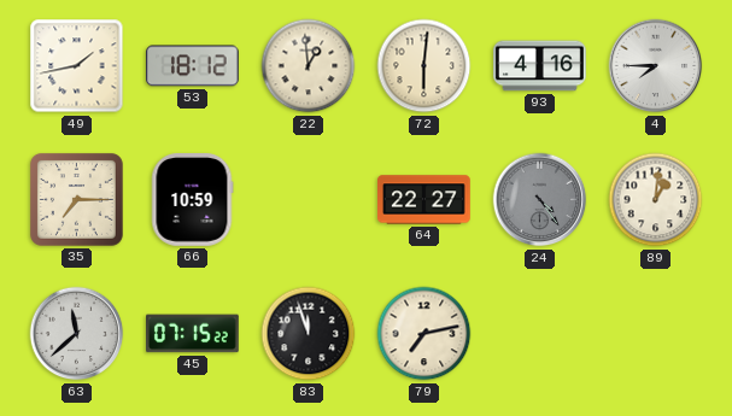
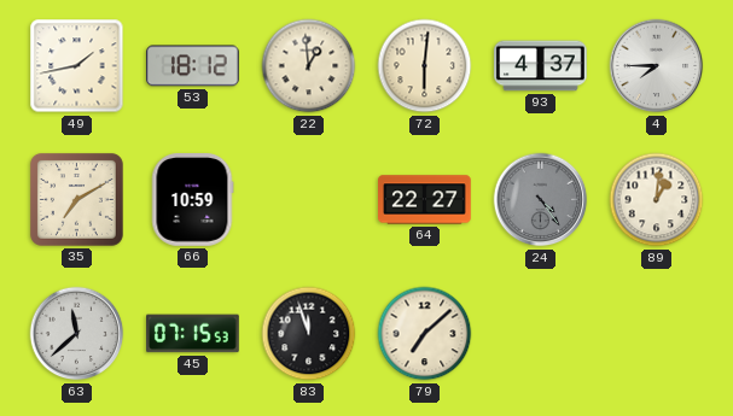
93: 4:16 -> 4:37 (541, 66)
35: 7:15 -> 7:10 (76, 199)
45: 07:15:22 -> 07:15:53 (193, 334)
79: 7:13 -> 7:08 (425, 334)
